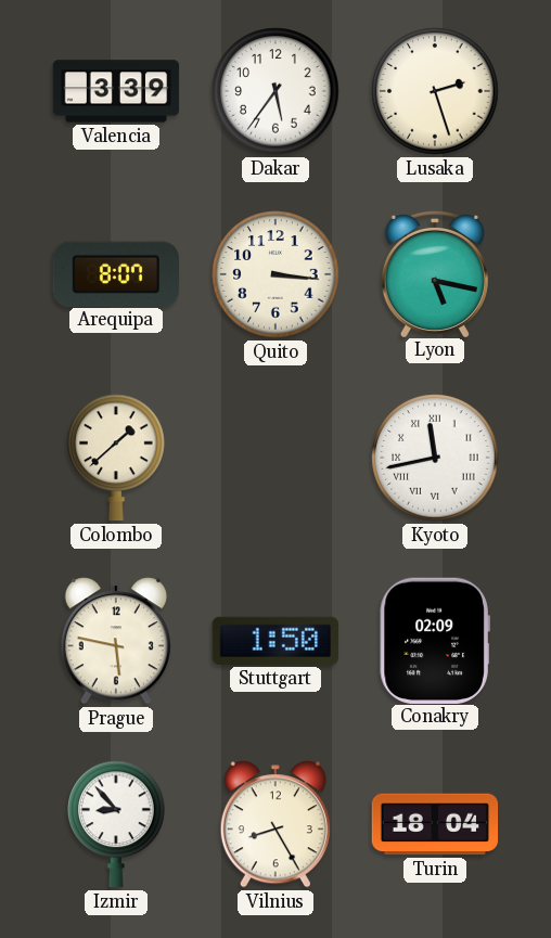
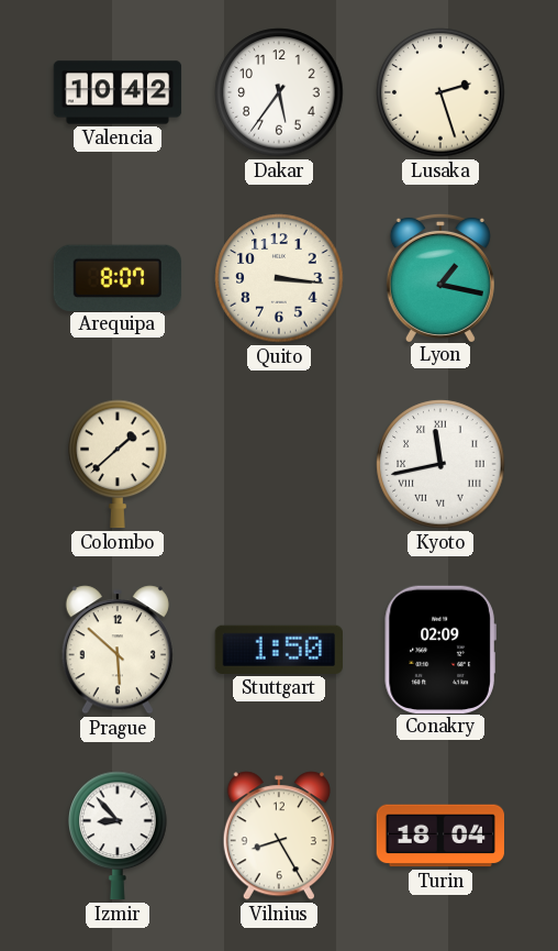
Valencia: 3:39 -> 10:42 (118, 92)
Lyon: 5:17 -> 1:17 (440, 277)
Prague: 5:47 -> 5:52 (118, 650)
